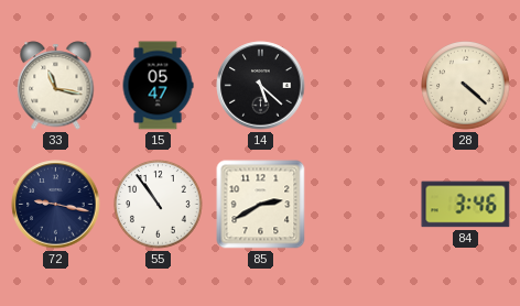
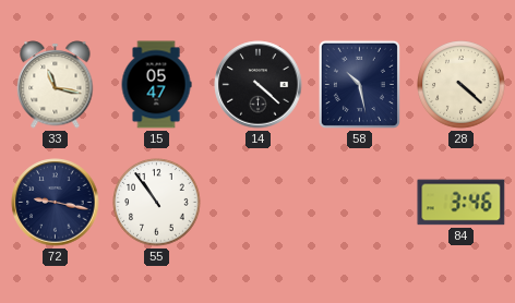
14: 5:22 -> 4:22 (259, 85)
58: none -> 10:28 (359, 84)
85: 2:40 -> none (261, 205)
